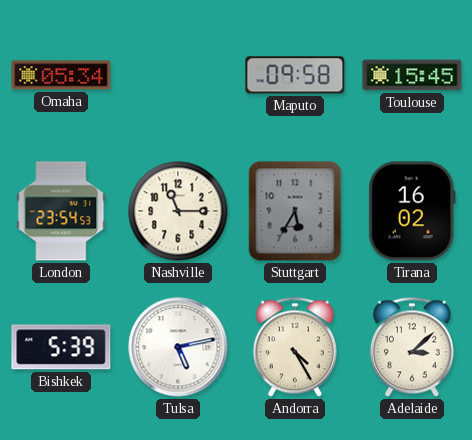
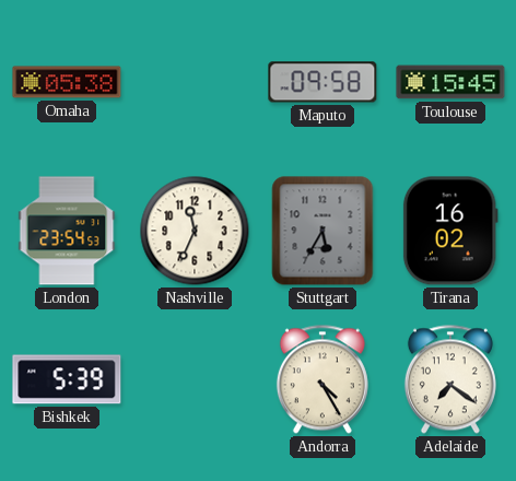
Omaha: 05:34 -> 05:38 (67, 82)
Nashville: 11:15 -> 11:34 (195, 231)
Tulsa: 5:13 -> none (178, 347)
Adelaide: 3:08 -> 7:21 (450, 379)
